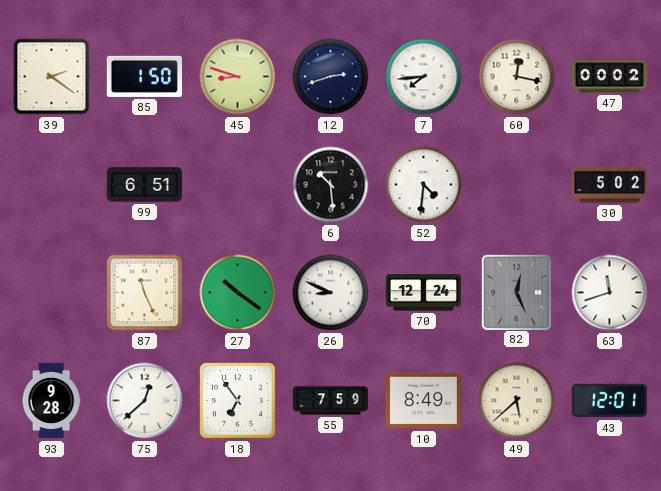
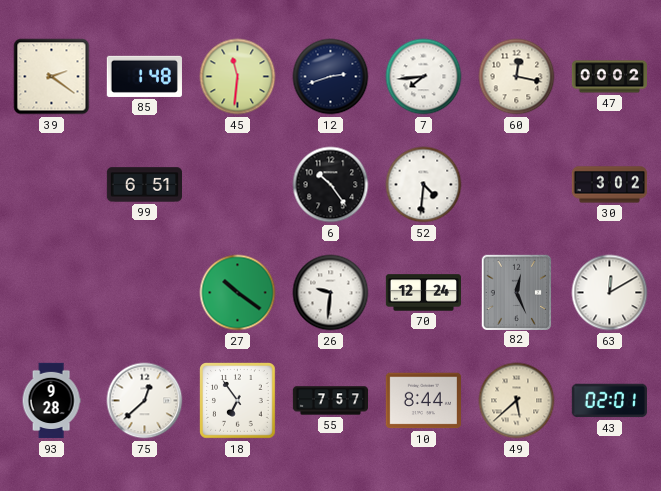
85: 1:50 -> 1:48 (144, 76)
45: 8:48 -> 11:31 (238, 77)
6: 10:29 -> 10:24 (331, 185)
30: 5:02 -> 3:02 (610, 185)
87: 11:26 -> none (145, 293)
26: 8:49 -> 9:31 (331, 293)
63: 11:42 -> 12:10 (610, 293)
55: 7:59 -> 7:57 (331, 401)
10: 8:49 -> 8:44 (423, 401)
43: 12:01 -> 02:01 (609, 401)
